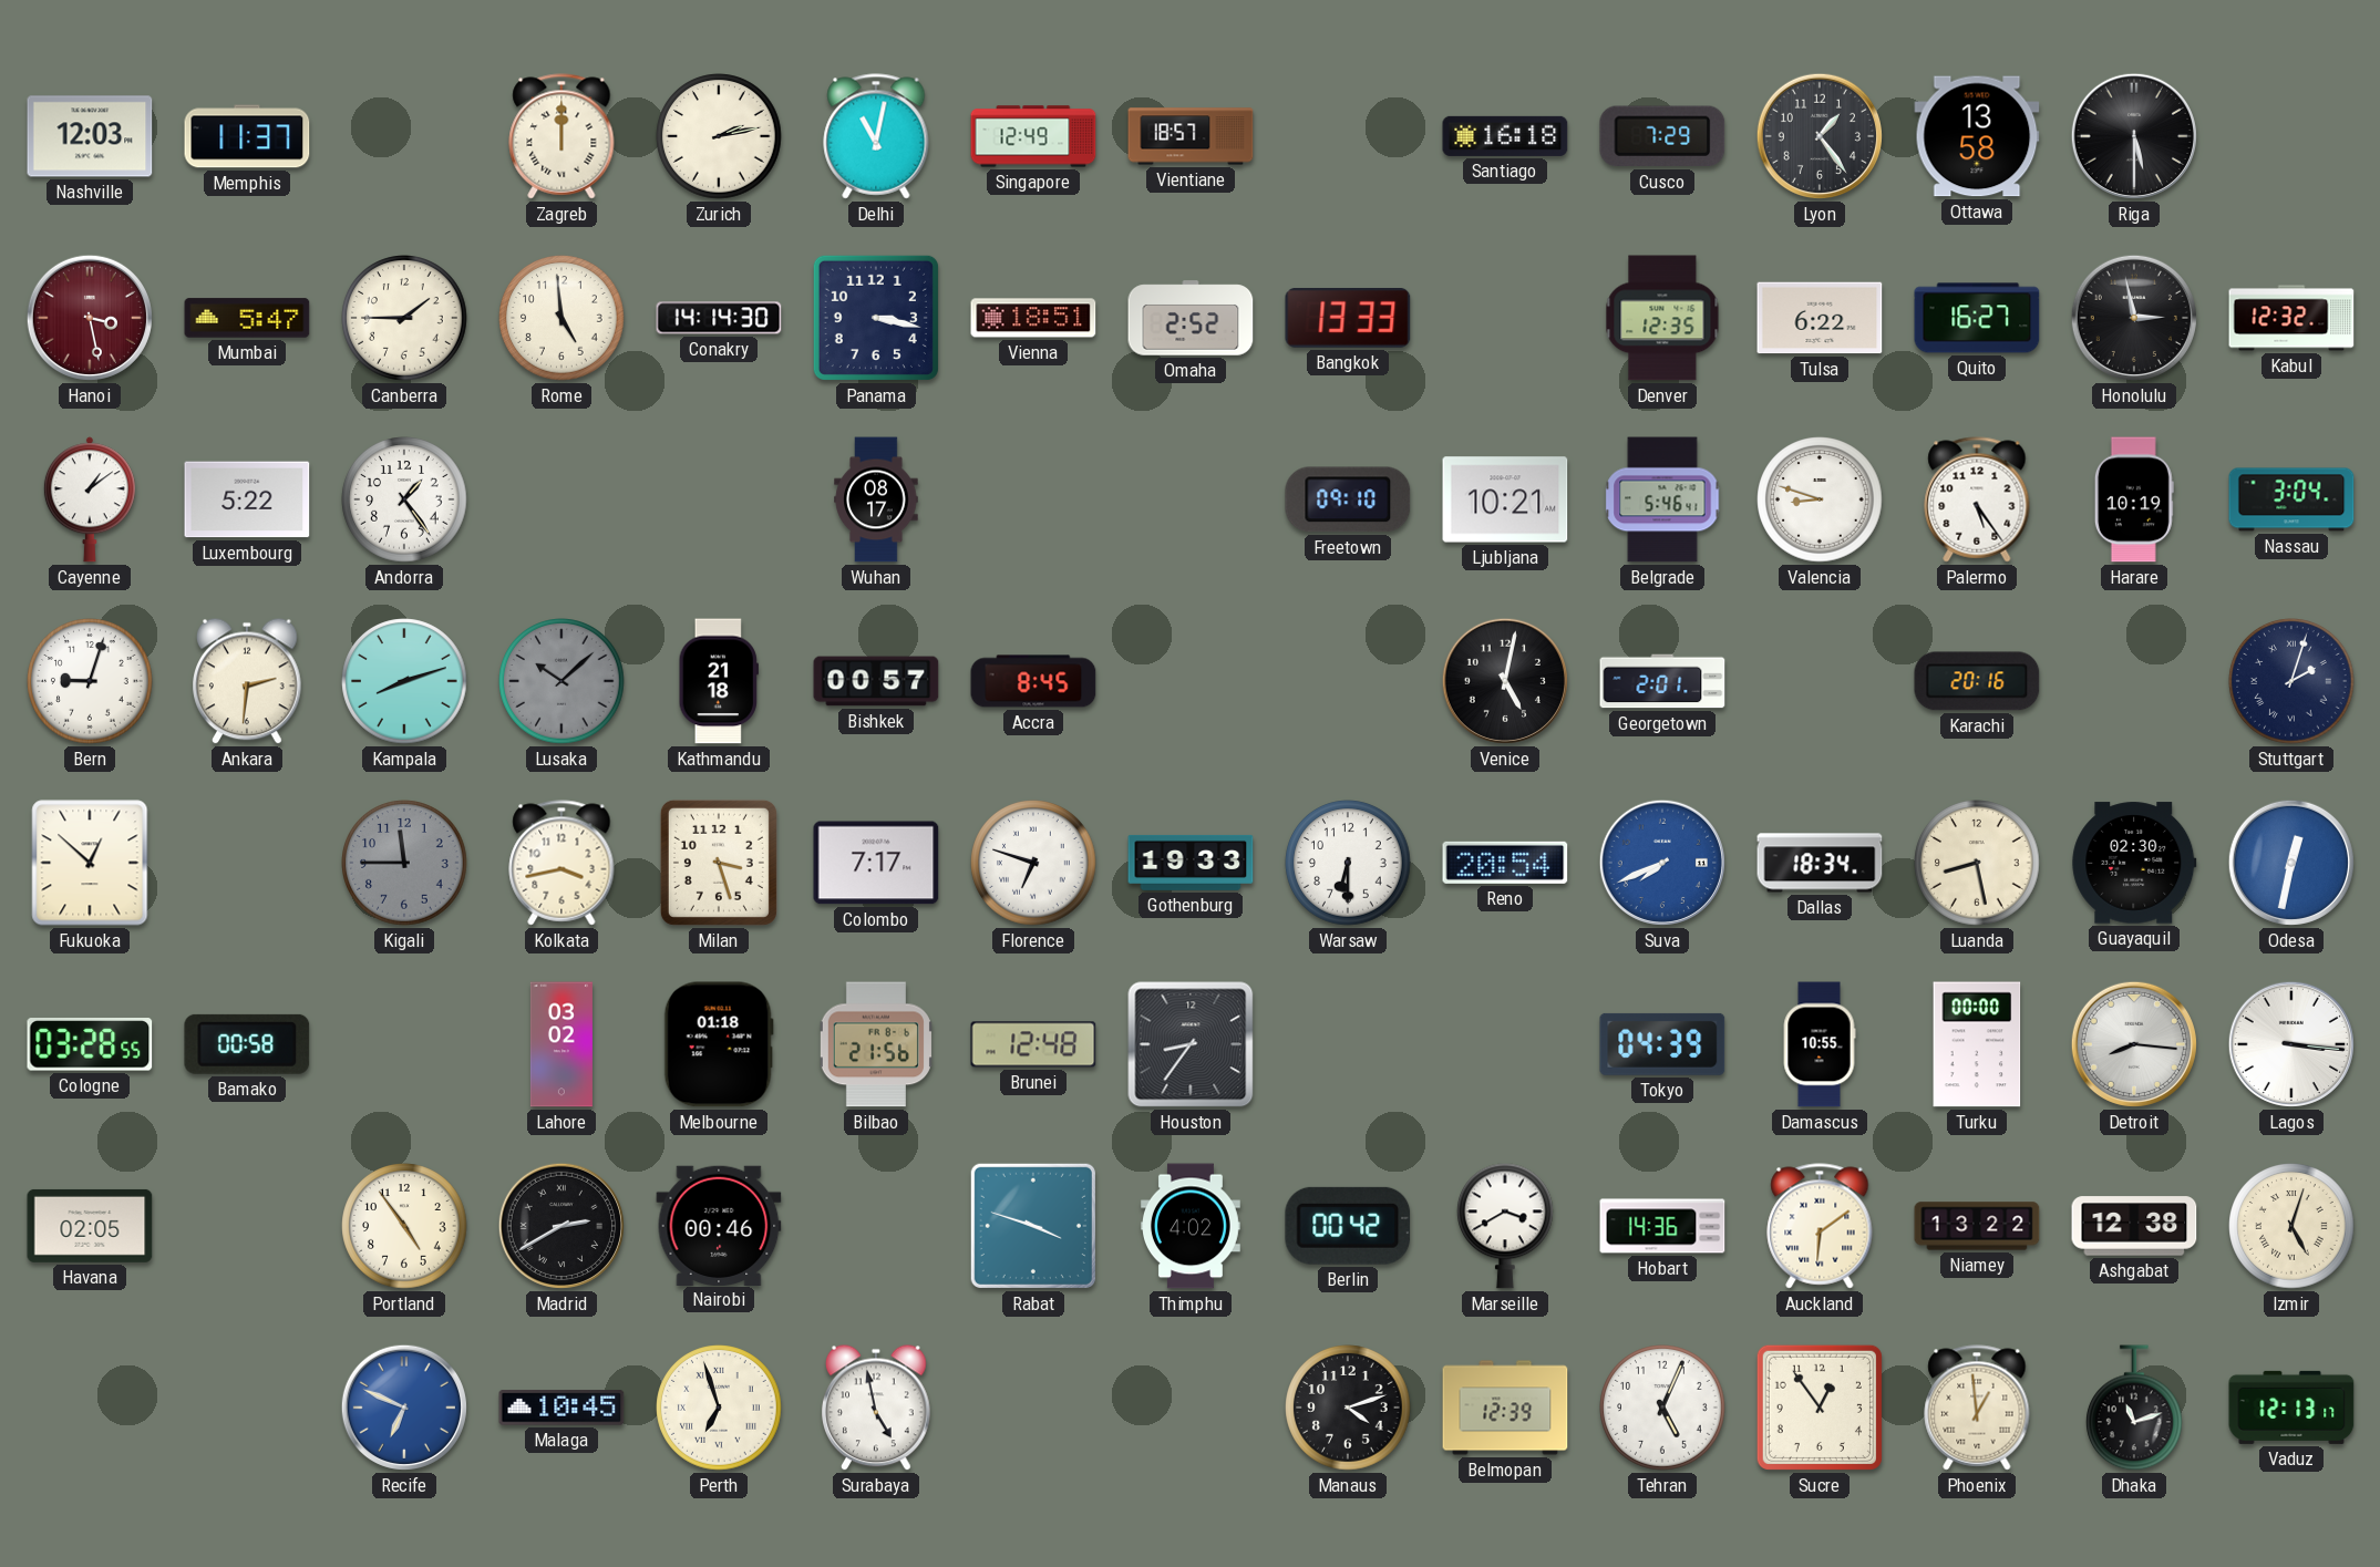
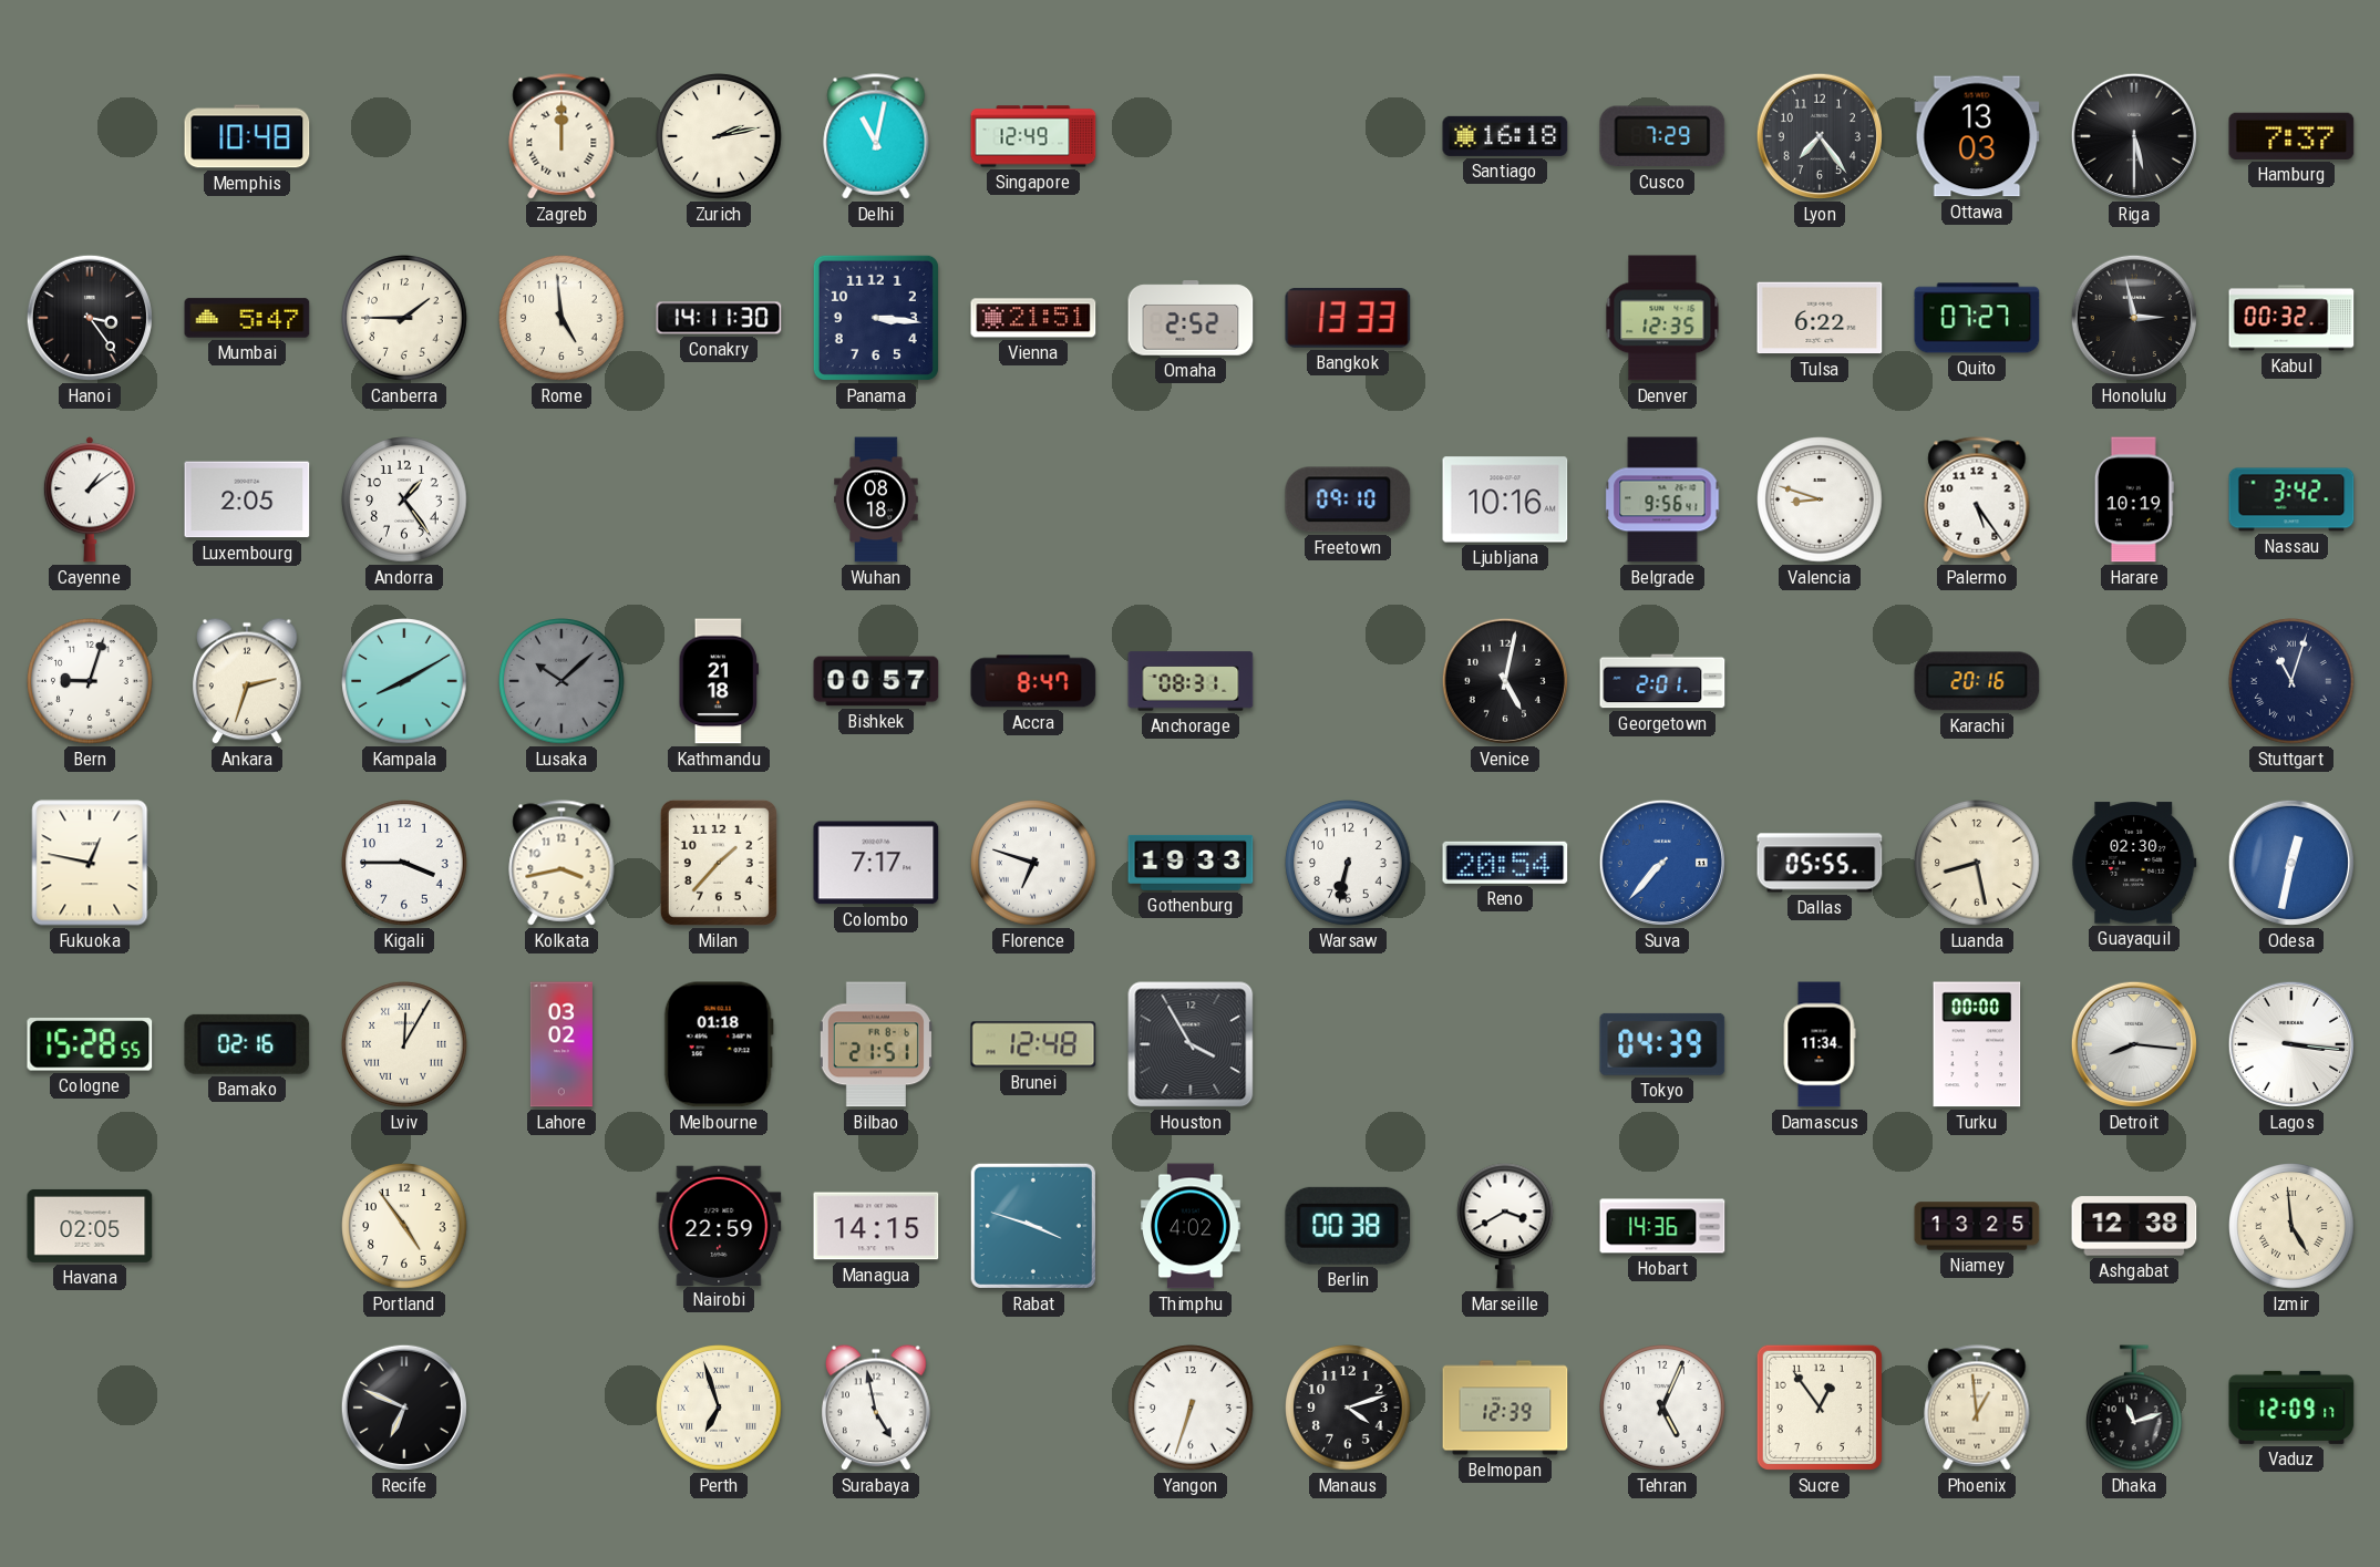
Nashville: 12:03 -> none (90, 136)
Memphis: 11:37 -> 10:48 (247, 136)
Vientiane: 18:57 -> none (1191, 136)
Lyon: 1:24 -> 7:24 (1820, 136)
Ottawa: 13:58 -> 13:03 (1977, 136)
Hamburg: none -> 7:37 (2291, 136)
Hanoi: 3:28 -> 3:24 (90, 318)
Hanoi dial: burgundy -> black (90, 318)
Conakry: 14:14 -> 14:11 (719, 318)
Panama: 3:17 -> 3:16 (876, 318)
Vienna: 18:51 -> 21:51 (1033, 318)
Quito: 16:27 -> 07:27 (1977, 318)
Kabul: 12:32 -> 00:32 (2291, 318)
Luxembourg: 5:22 -> 2:05 (247, 499)
Wuhan: 08:17 -> 08:18 (876, 499)
Ljubljana: 10:21 -> 10:16 (1505, 499)
Belgrade: 5:46 -> 9:56 (1662, 499)
Nassau: 3:04 -> 3:42 (2291, 499)
Ankara: 2:31 -> 2:33 (248, 681)
Kampala: 8:12 -> 8:10 (404, 681)
Accra: 8:45 -> 8:47 (1033, 681)
Anchorage: none -> 08:31 (1191, 681)
Stuttgart: 2:03 -> 11:03 (2291, 681)
Fukuoka: 12:52 -> 12:47 (90, 863)
Kigali: 11:45 -> 3:45 (404, 863)
Kigali dial: grey -> white (404, 863)
Milan: 3:27 -> 1:37 (719, 863)
Warsaw: 6:30 -> 6:32 (1348, 863)
Suva: 7:41 -> 7:37 (1662, 863)
Dallas: 18:34 -> 05:55 (1820, 863)
Cologne: 03:28 -> 15:28 (90, 1044)
Bamako: 00:58 -> 02:16 (247, 1044)
Lviv: none -> 12:05 (404, 1044)
Bilbao: 21:56 -> 21:51 (876, 1044)
Houston: 8:36 -> 3:55 (1191, 1044)
Damascus: 10:55 -> 11:34 (1820, 1044)
Madrid: 2:40 -> none (561, 1226)
Nairobi: 00:46 -> 22:59 (719, 1225)
Managua: none -> 14:15 (876, 1226)
Berlin: 00:42 -> 00:38 (1348, 1226)
Auckland: 6:09 -> none (1820, 1226)
Niamey: 13:22 -> 13:25 (1977, 1226)
Izmir: 5:03 -> 4:59 (2291, 1226)
Recife dial: blue -> black (404, 1408)
Malaga: 10:45 -> none (561, 1408)
Yangon: none -> 6:33 (1191, 1408)
Vaduz: 12:13 -> 12:09 (2291, 1408)
